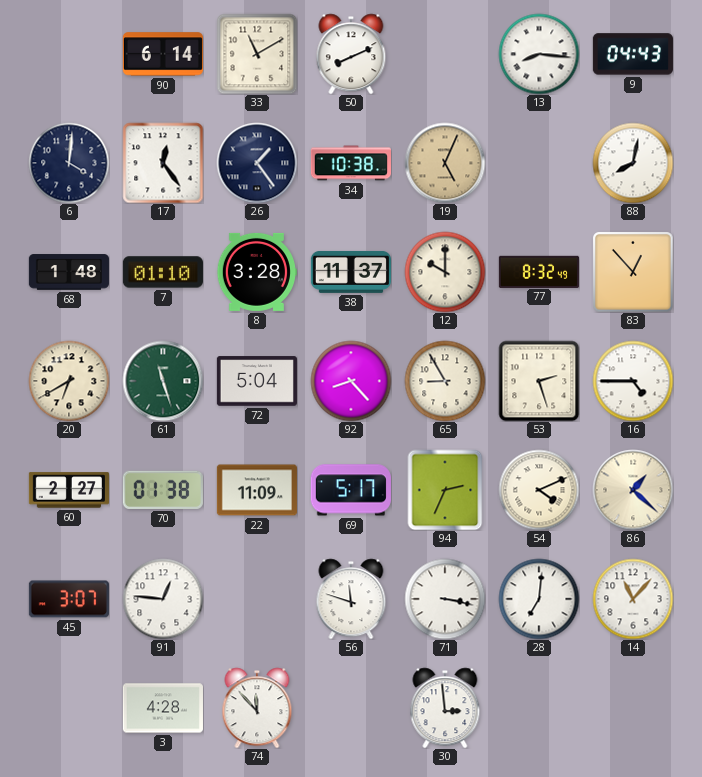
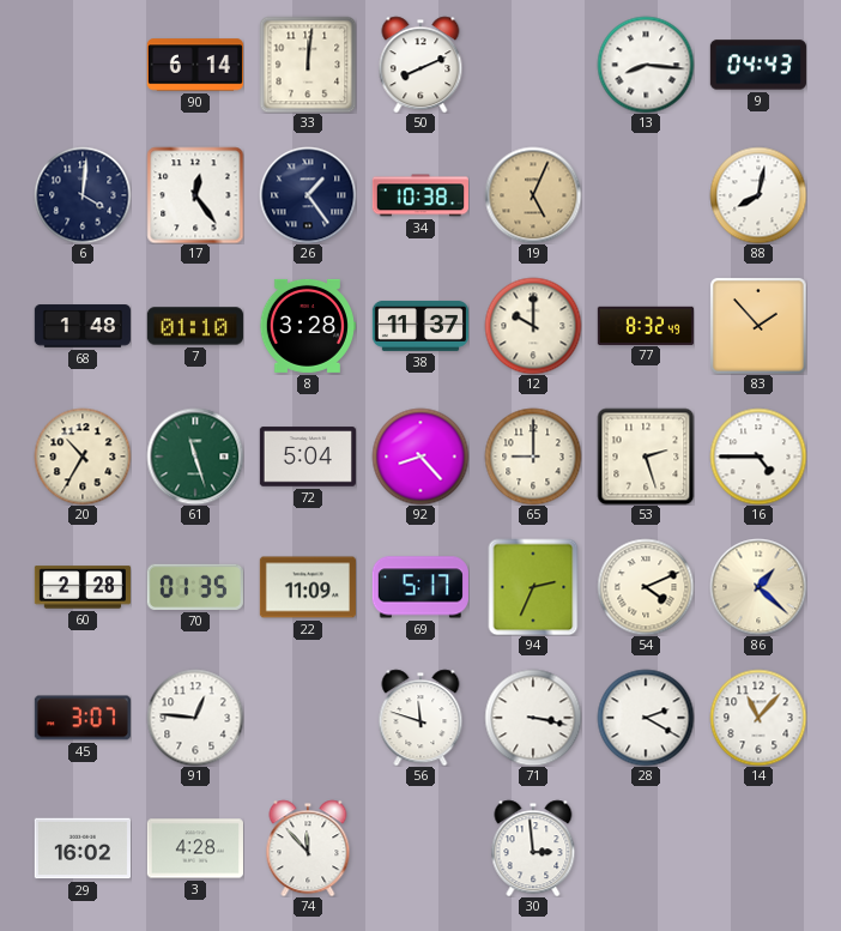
33: 11:10 -> 12:01 (308, 65)
83: 12:53 -> 1:53 (758, 326)
20: 6:40 -> 10:35 (83, 457)
65: 8:55 -> 9:00 (533, 457)
60: 2:27 -> 2:28 (83, 587)
70: 01:38 -> 01:35 (195, 587)
28: 7:01 -> 2:20 (646, 718)
29: none -> 16:02 (83, 848)
